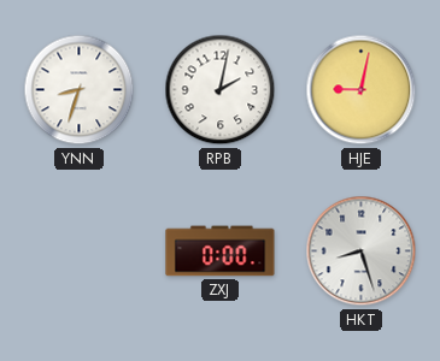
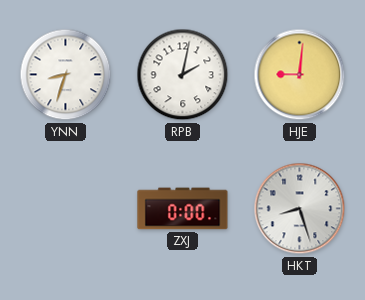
HJE: 9:02 -> 9:01 (300, 75)
